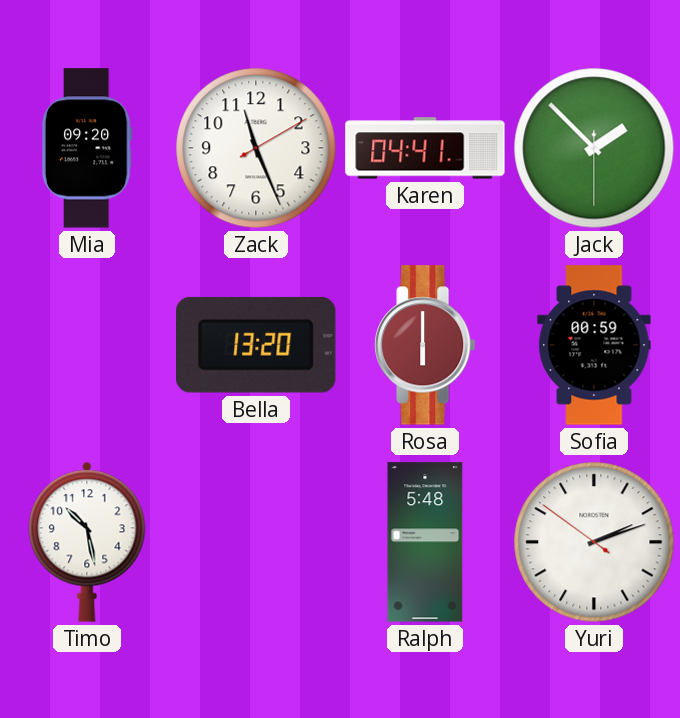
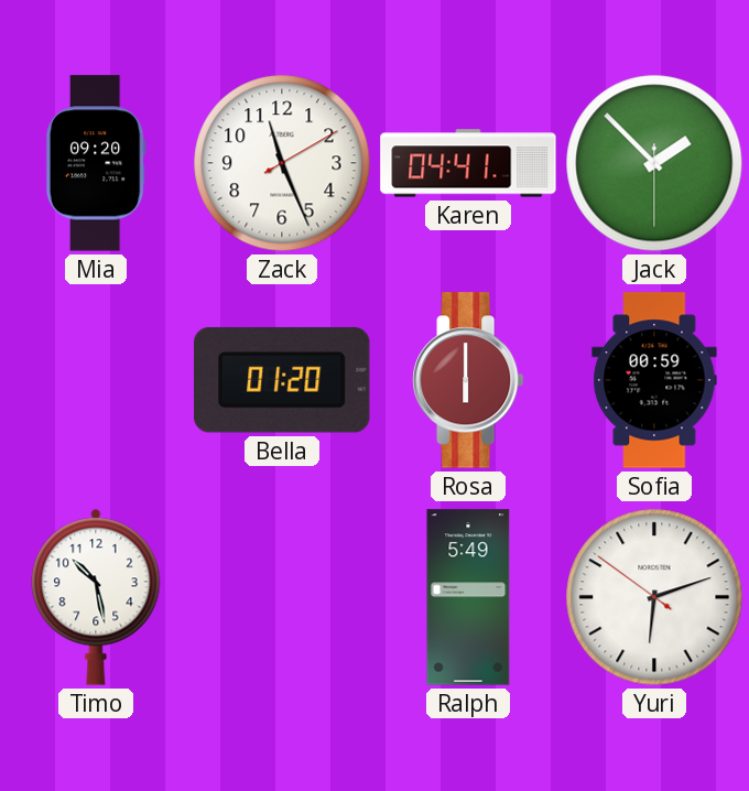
Bella: 13:20 -> 01:20 (283, 380)
Ralph: 5:48 -> 5:49 (468, 597)
Yuri: 2:11 -> 6:11 (654, 597)
